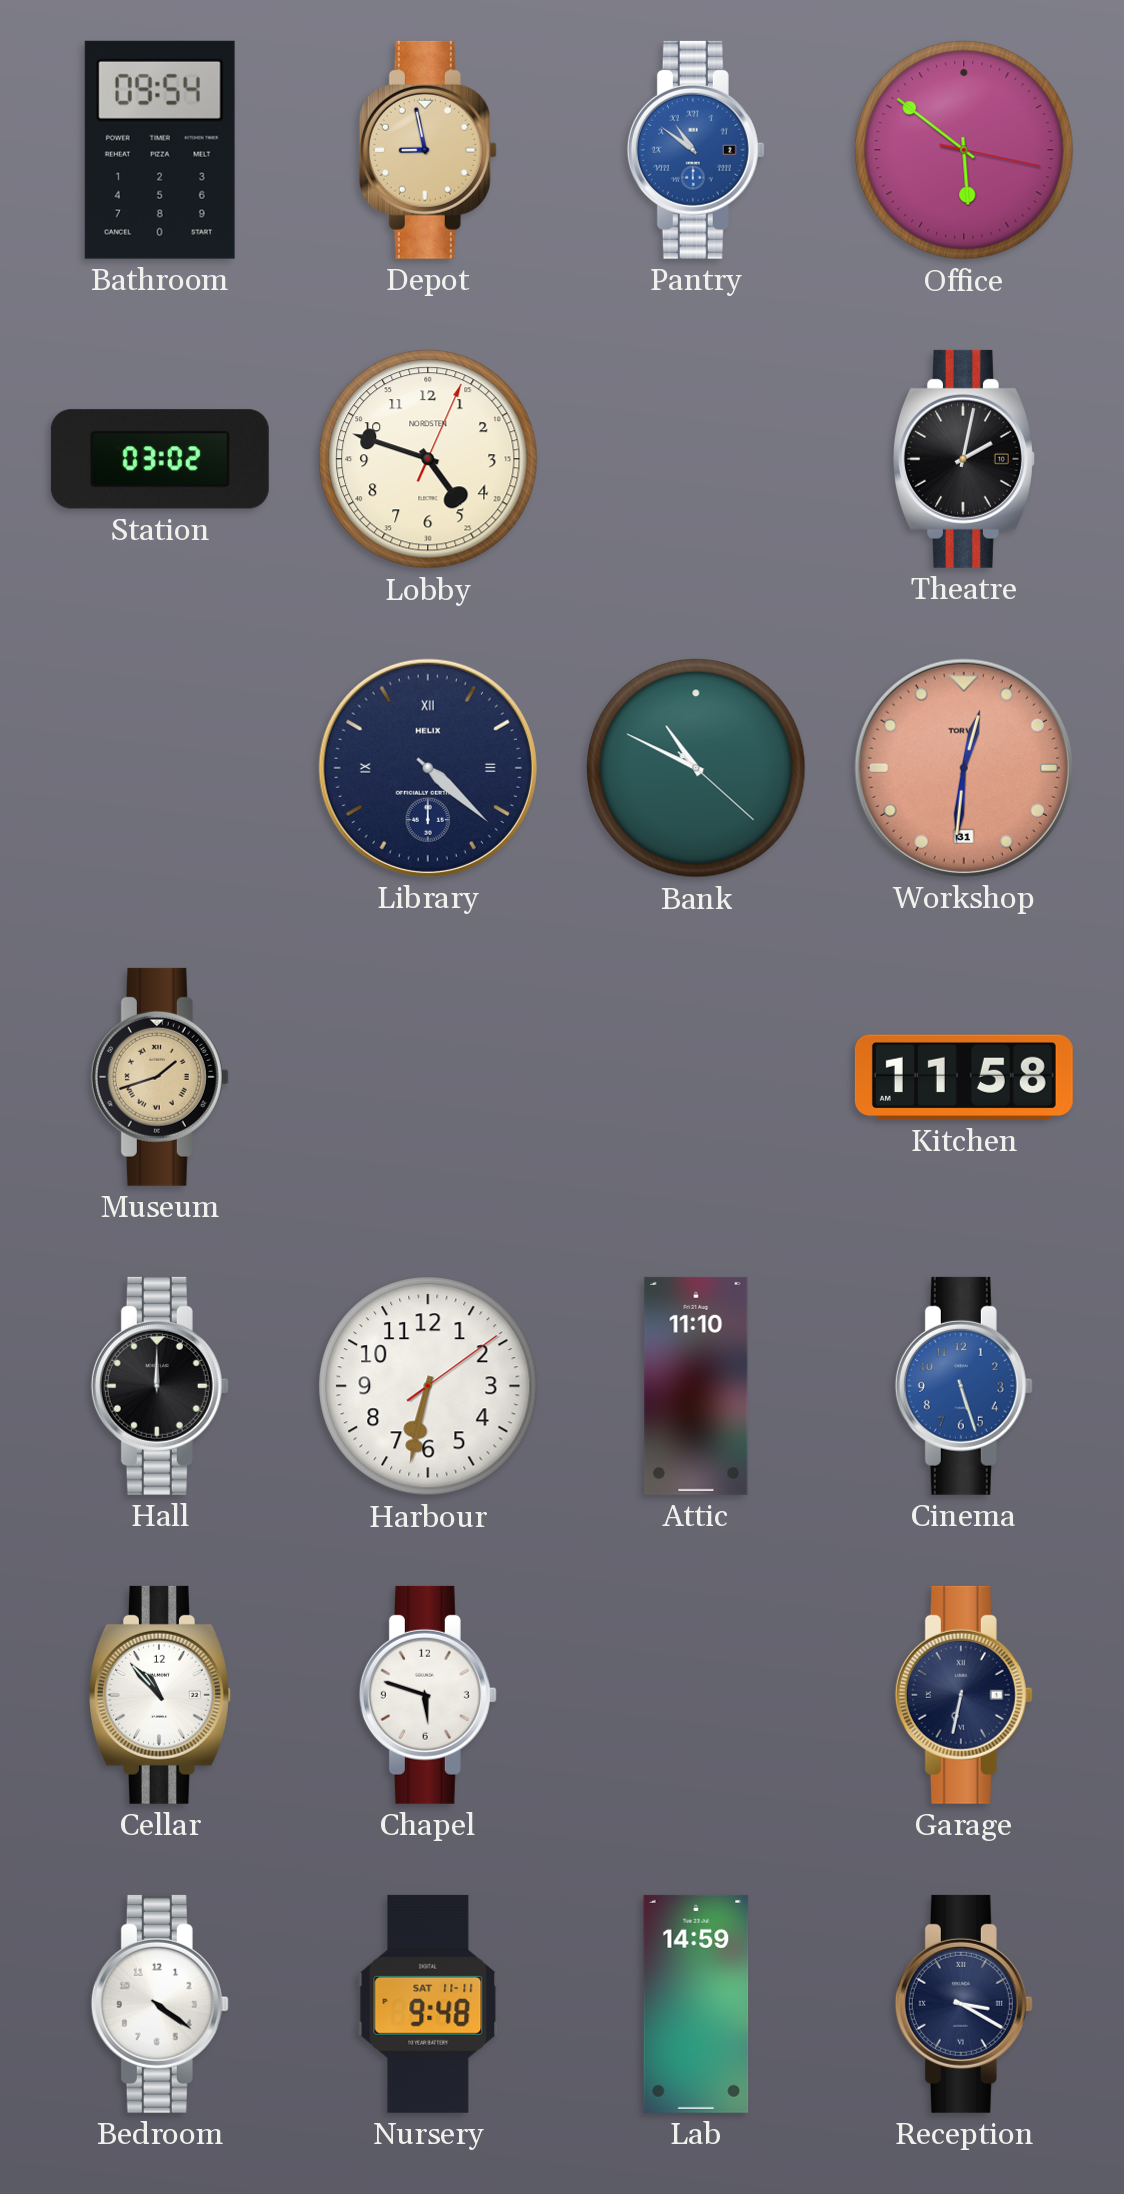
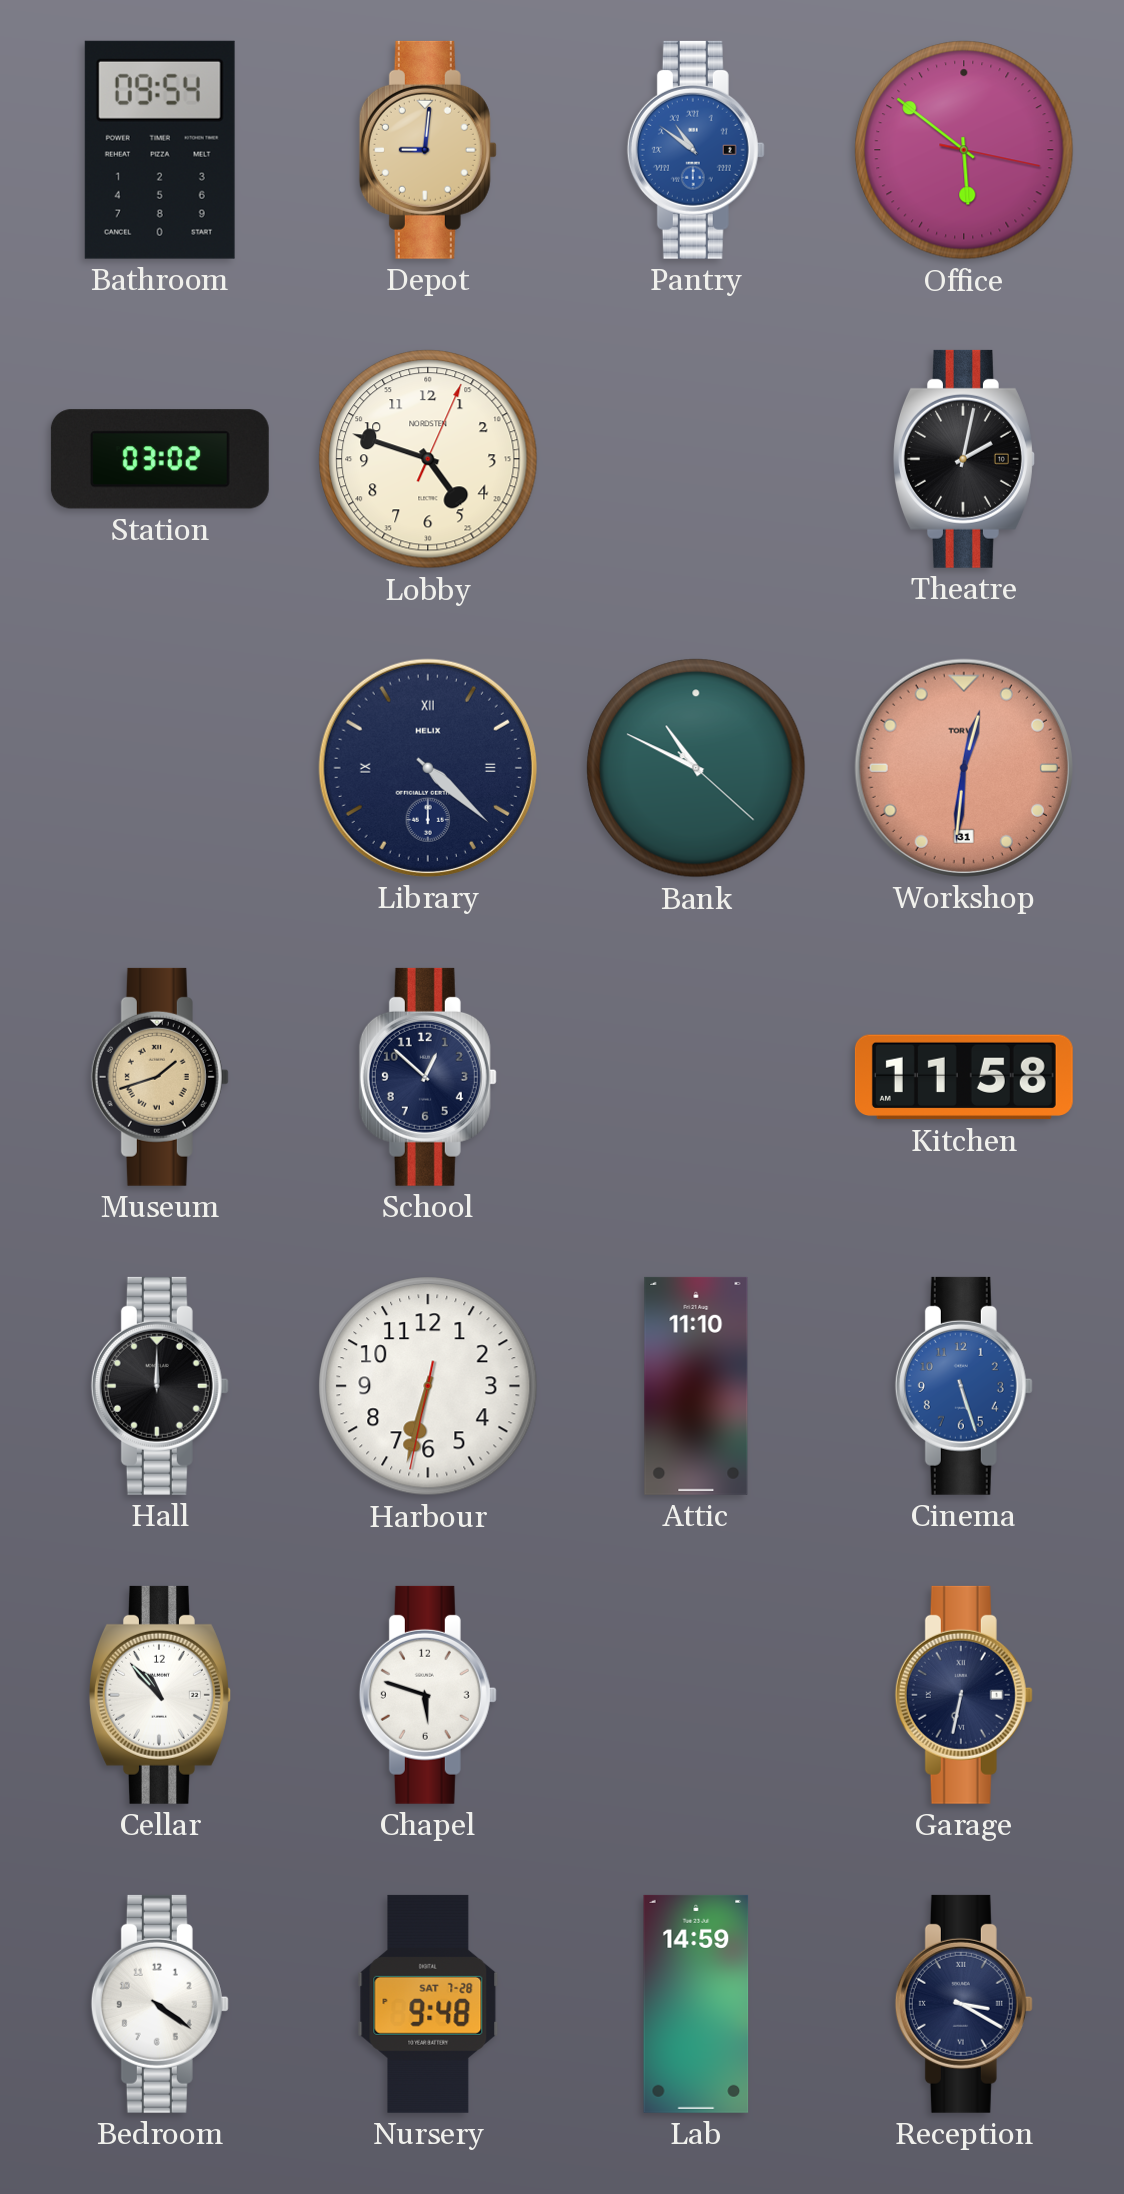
Depot: 8:58 -> 9:01 (428, 150)
School: none -> 12:52 (428, 1077)
Harbour: 6:32:09 -> 6:32:32 (428, 1386)
Nursery date: SAT 11-11 -> SAT 7-28 (428, 2004)
